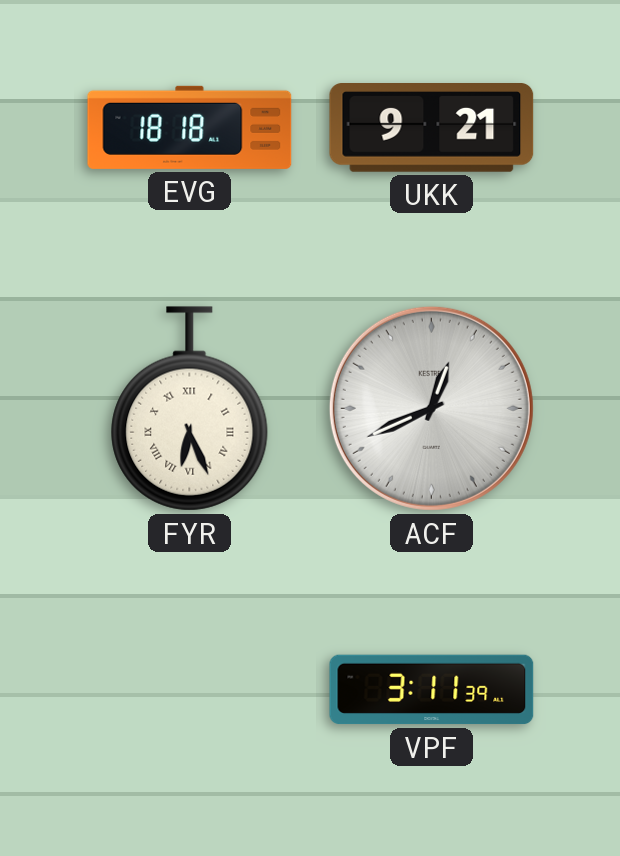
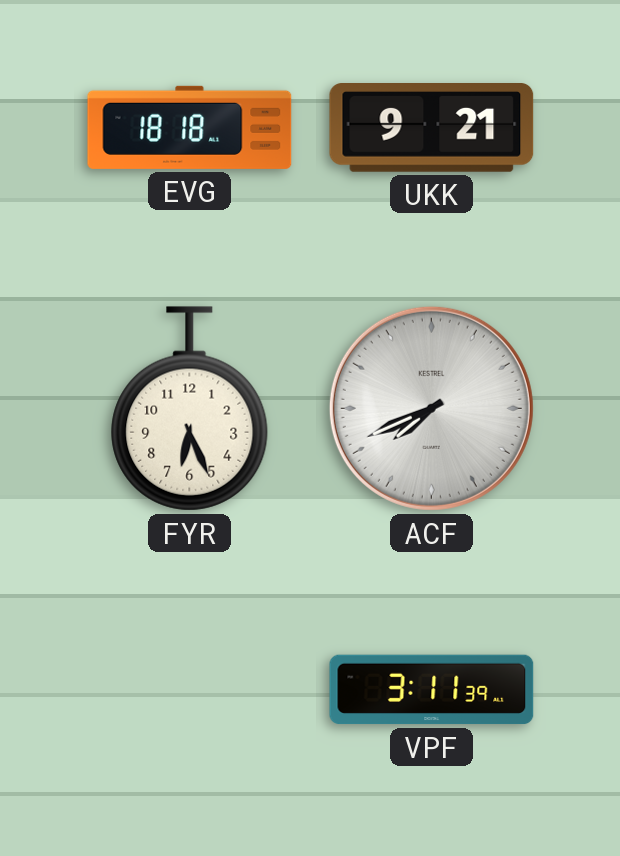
FYR numerals: Roman -> Arabic (190, 409)
ACF: 12:41 -> 7:41 (431, 408)
